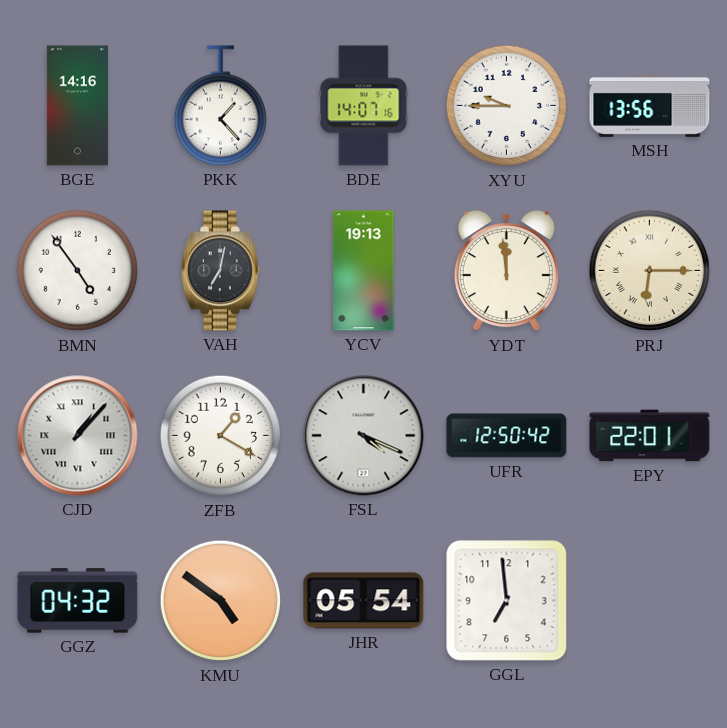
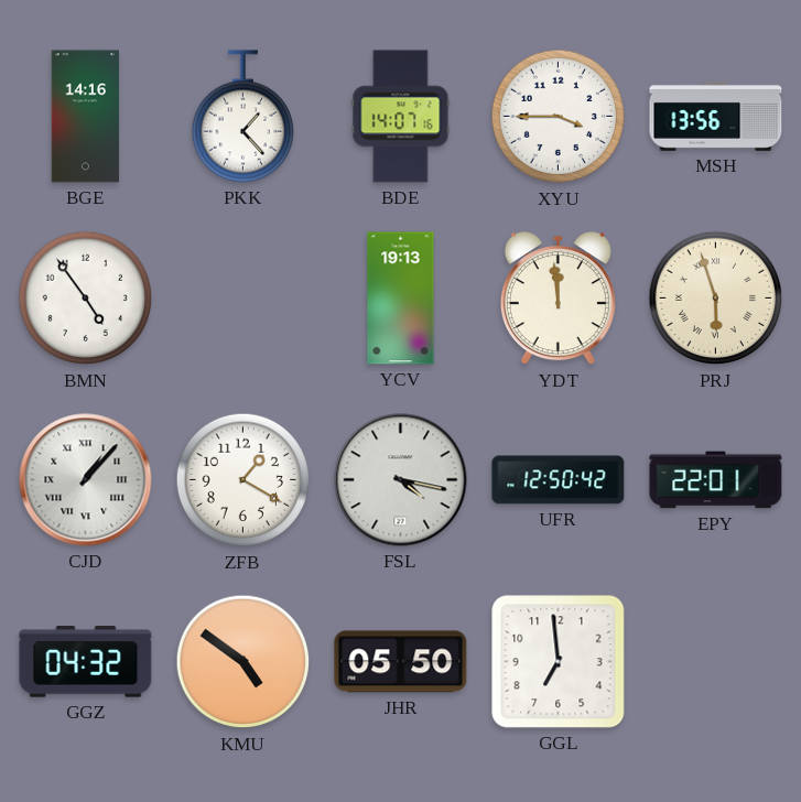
XYU: 9:45 -> 3:45 (559, 117)
VAH: 7:02 -> none (220, 271)
PRJ: 6:15 -> 5:57 (716, 299)
FSL: 4:19 -> 4:17 (401, 480)
JHR: 05:54 -> 05:50 (401, 662)
